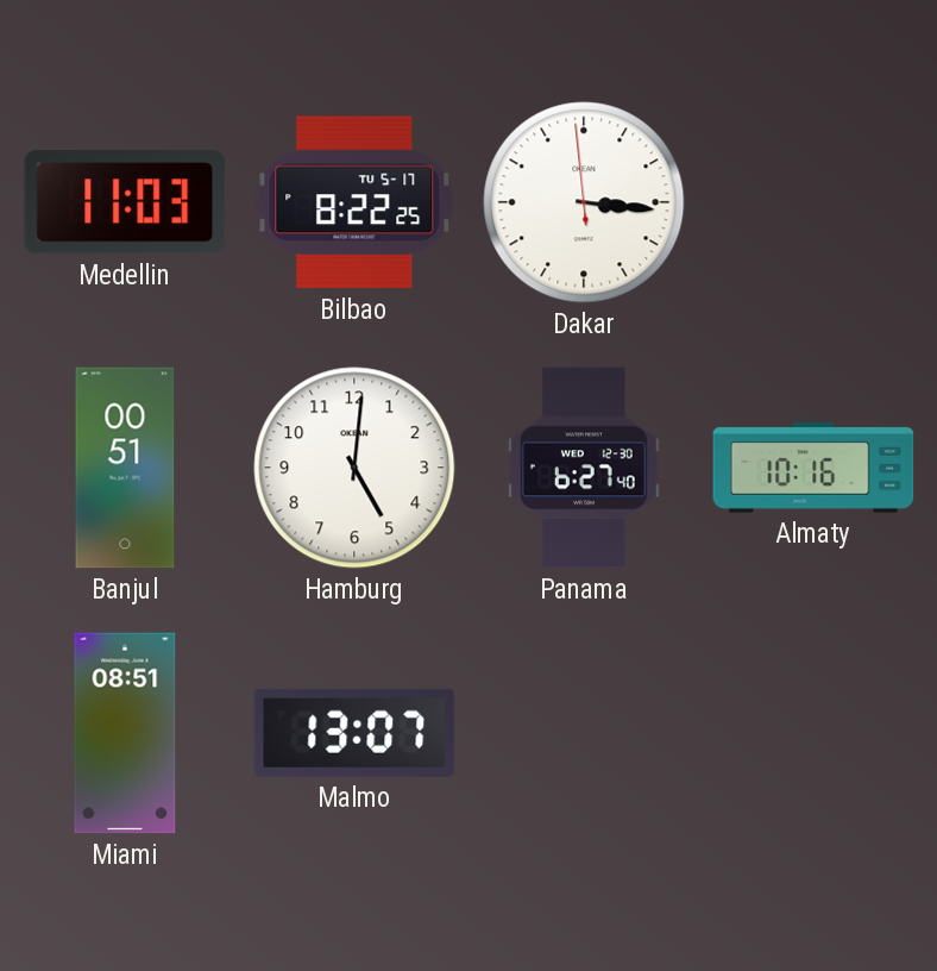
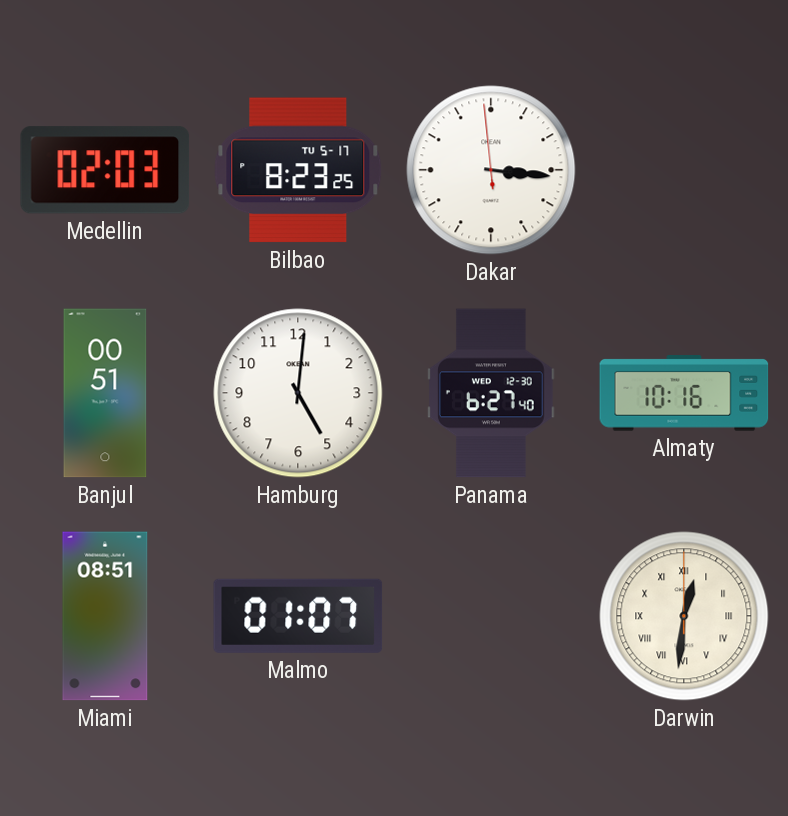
Medellin: 11:03 -> 02:03 (105, 170)
Bilbao: 8:22 -> 8:23 (298, 170)
Malmo: 13:07 -> 01:07 (298, 616)
Darwin: none -> 12:31 (684, 616)
